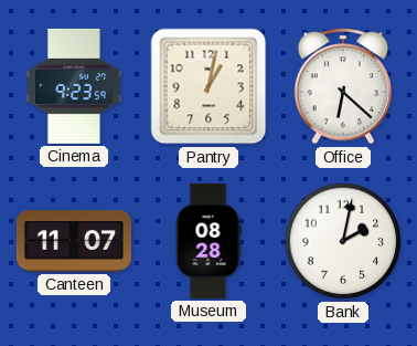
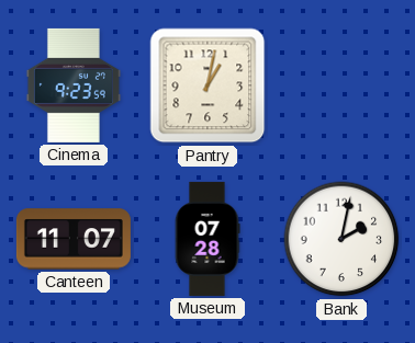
Office: 6:22 -> none (343, 86)
Museum: 08:28 -> 07:28 (207, 239)
